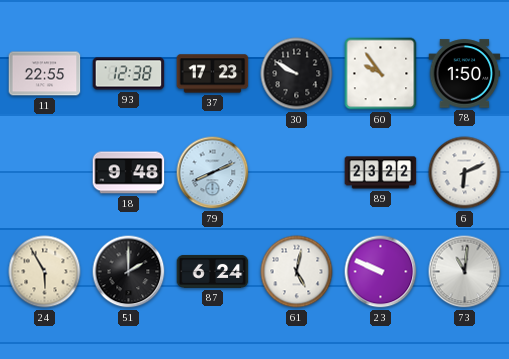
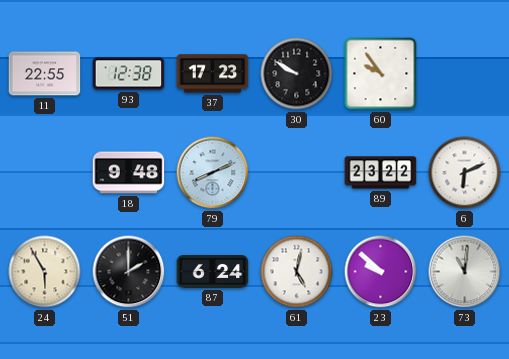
78: 1:50 -> none (465, 74)
23: 9:49 -> 9:52 (381, 272)
